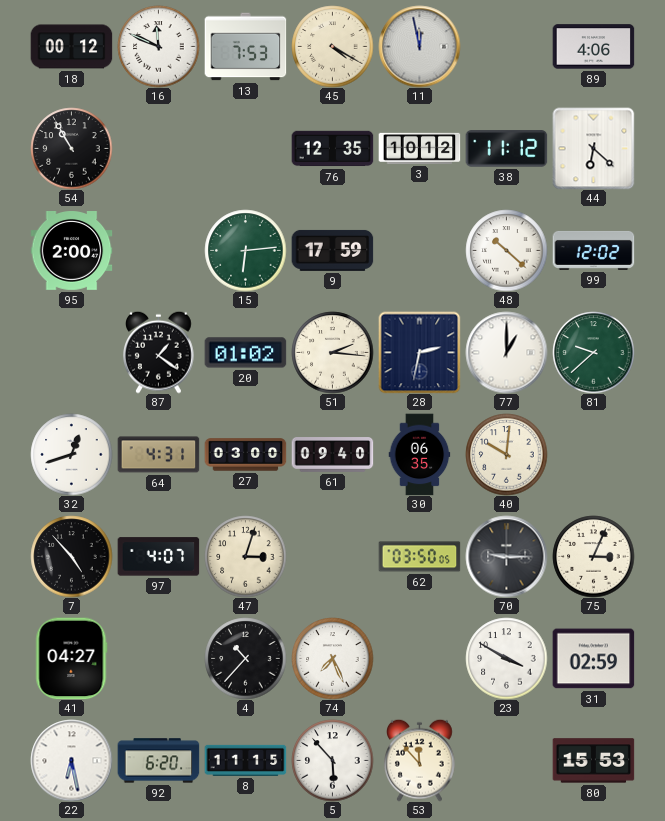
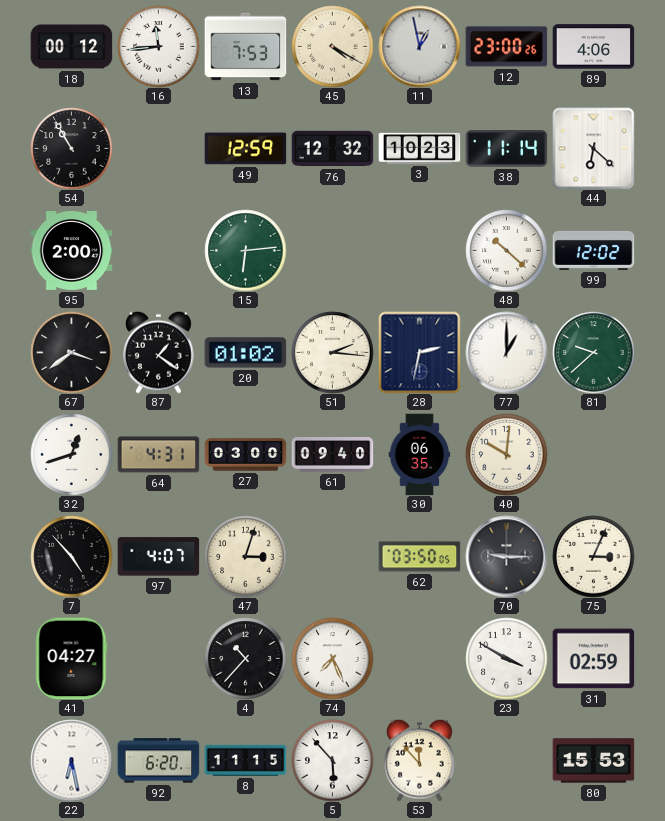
16: 11:49 -> 11:44 (158, 46)
11: 11:58 -> 12:58 (419, 46)
12: none -> 23:00 (506, 47)
49: none -> 12:59 (245, 149)
76: 12:35 -> 12:32 (332, 149)
3: 10:12 -> 10:23 (419, 148)
38: 11:12 -> 11:14 (506, 149)
9: 17:59 -> none (332, 250)
67: none -> 3:39 (71, 352)
